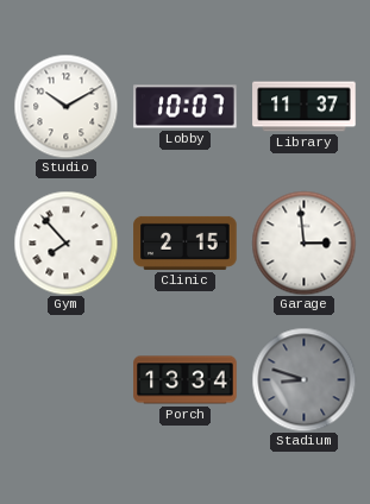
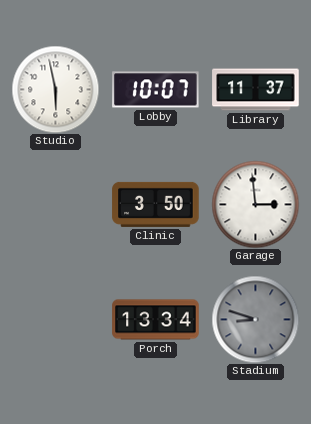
Studio: 10:10 -> 5:58 (55, 89)
Gym: 7:53 -> none (65, 242)
Clinic: 2:15 -> 3:50 (156, 204)
